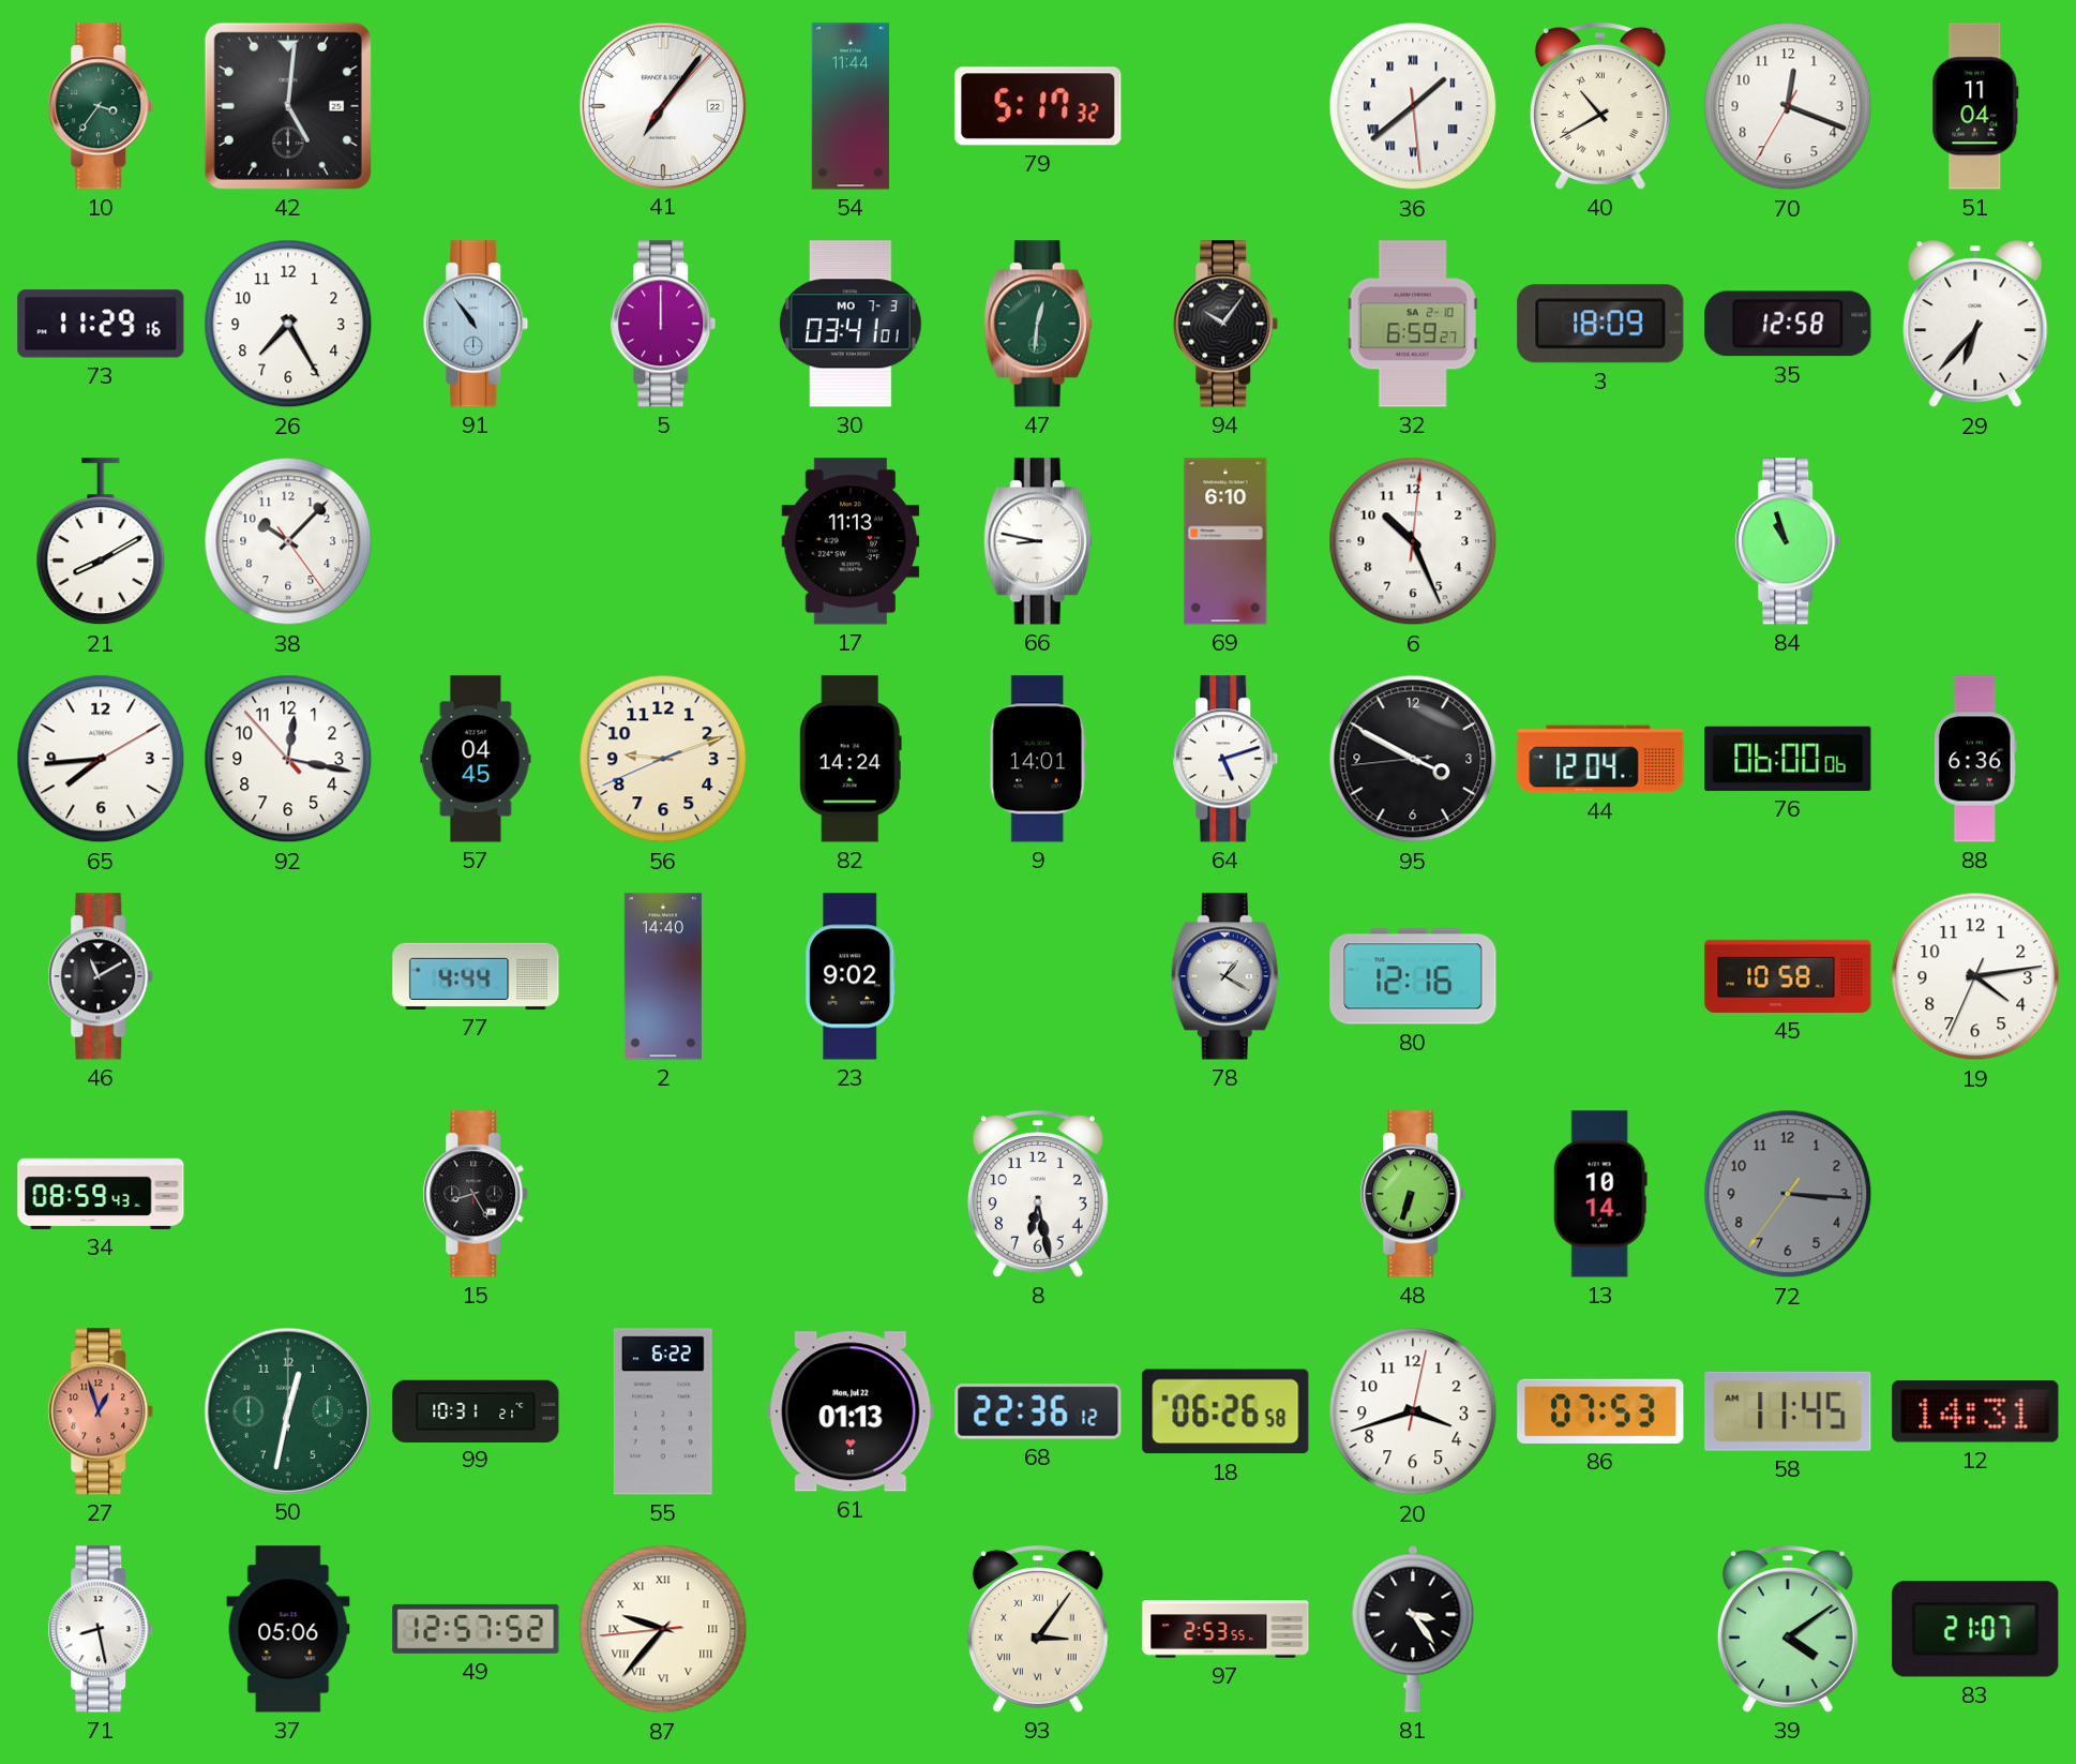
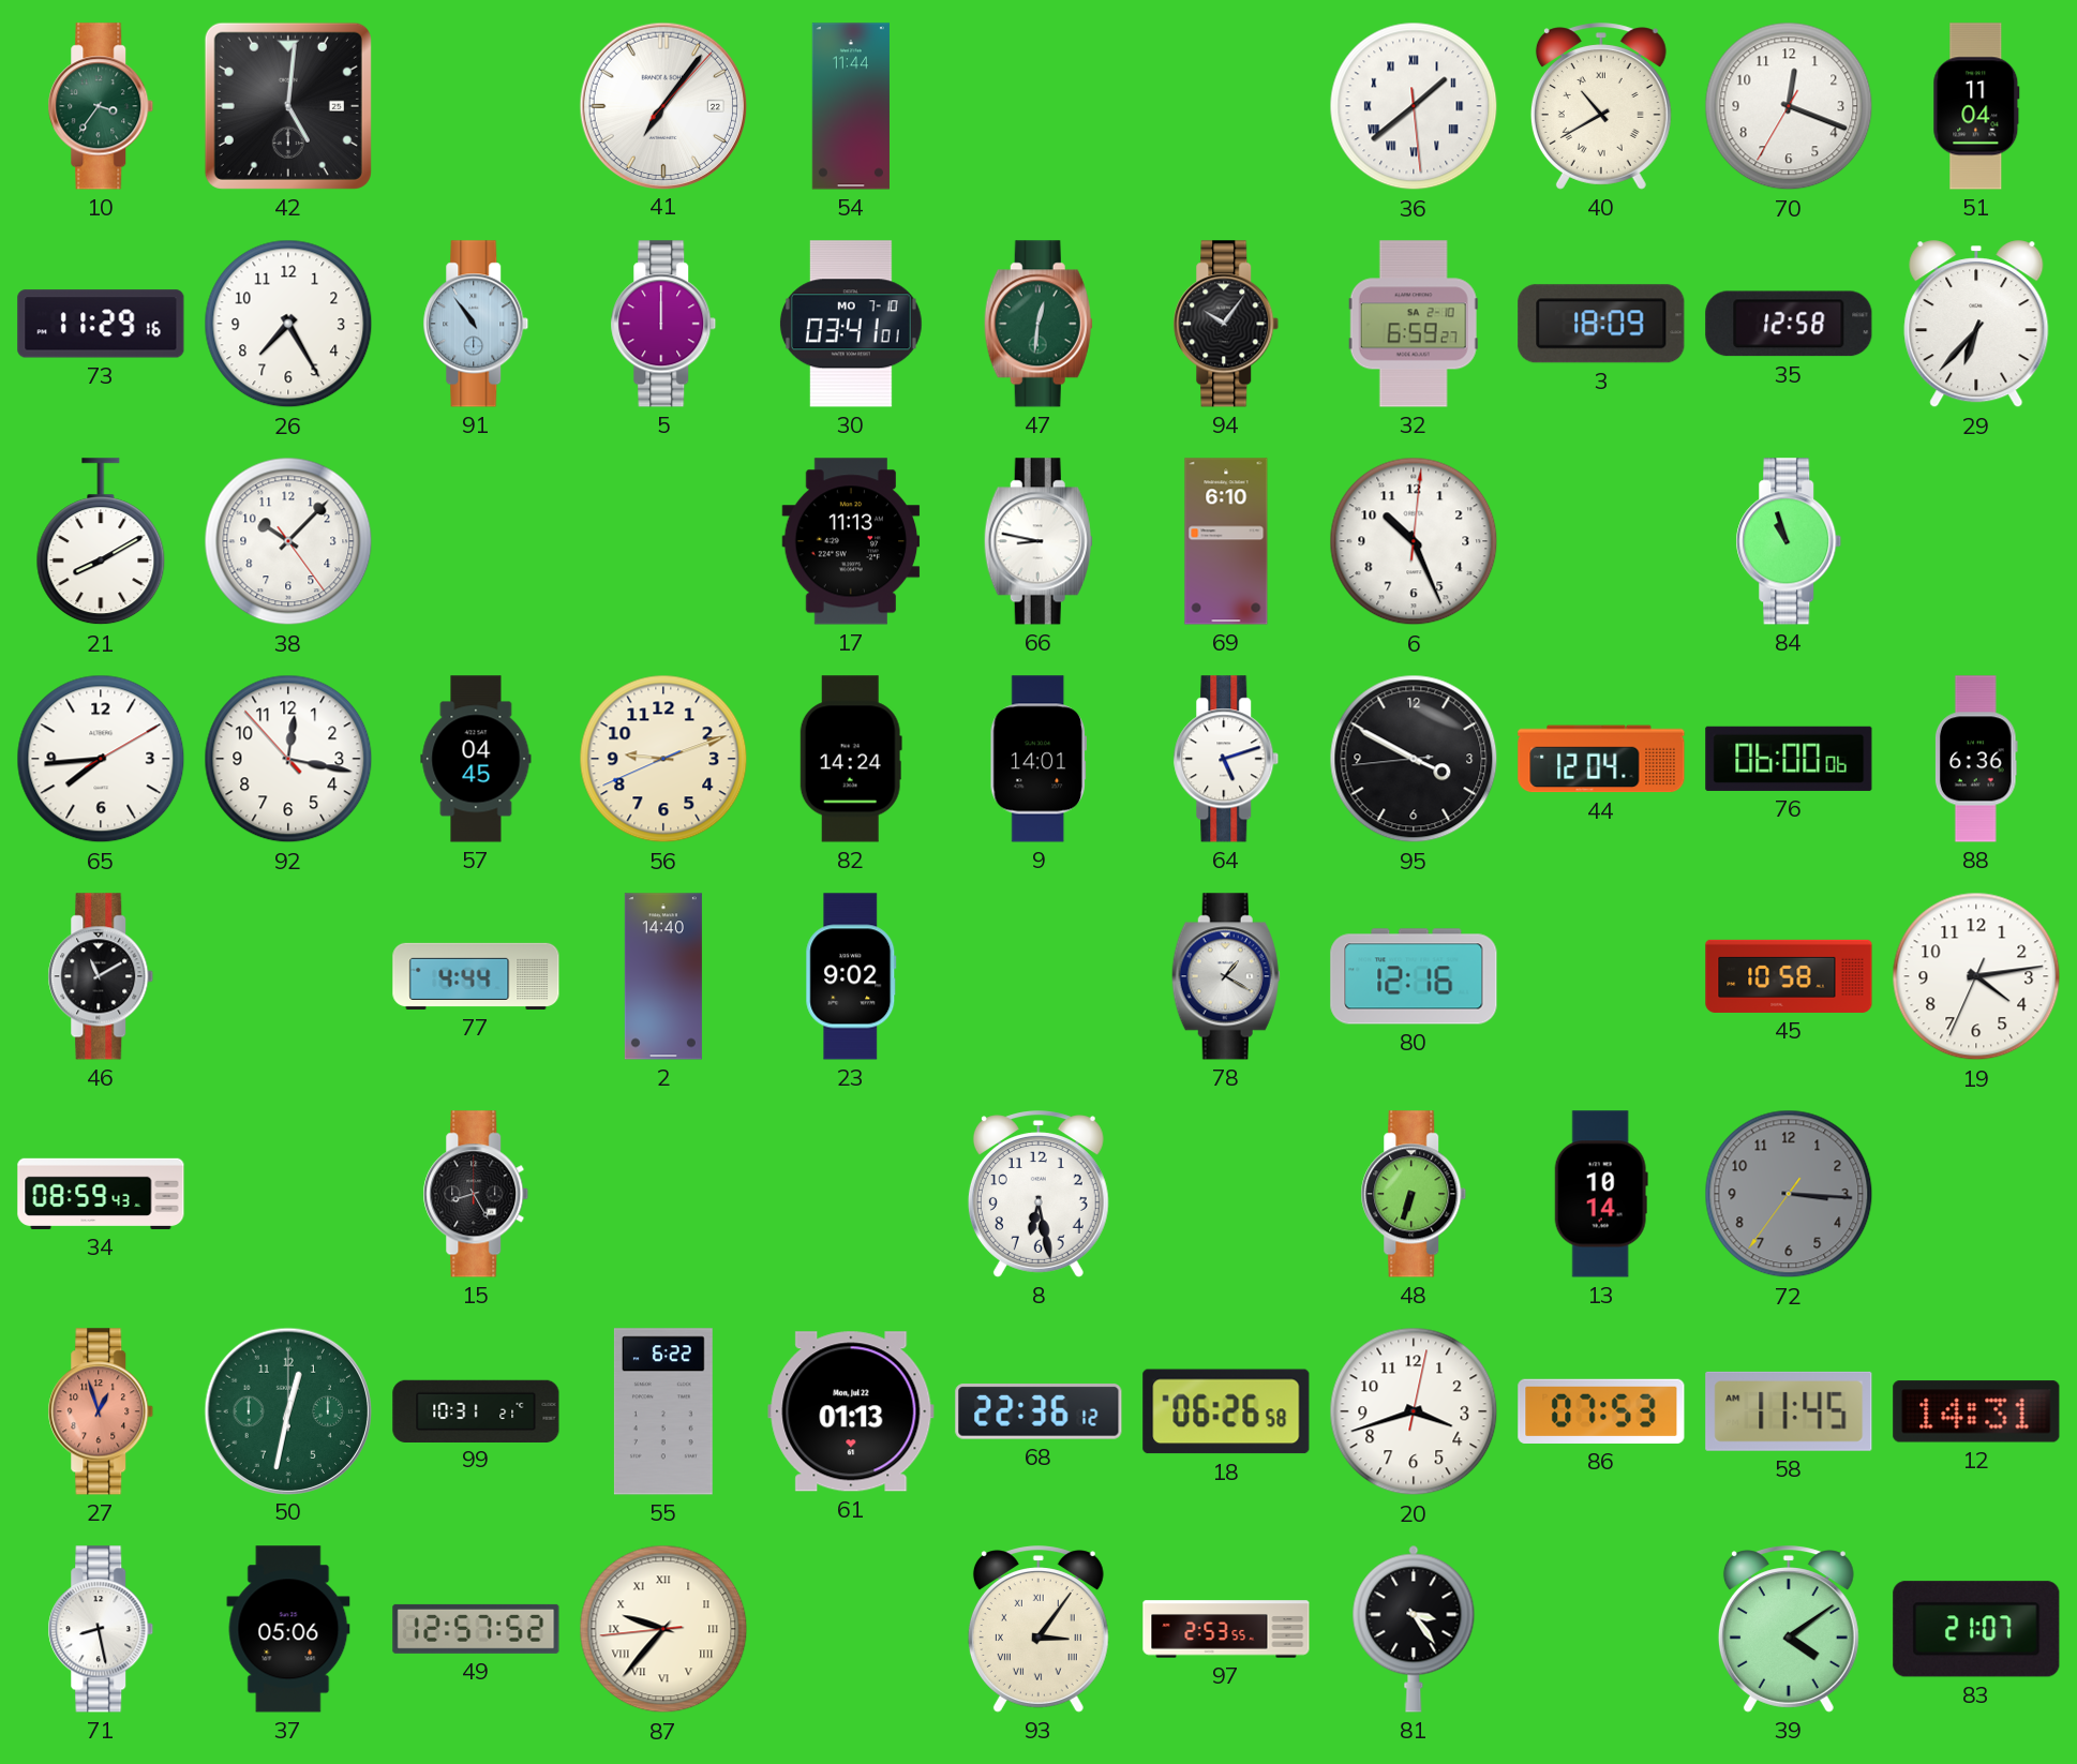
79: 5:17 -> none (1038, 106)
30 date: MO 7-3 -> MO 7-10 (851, 324)
